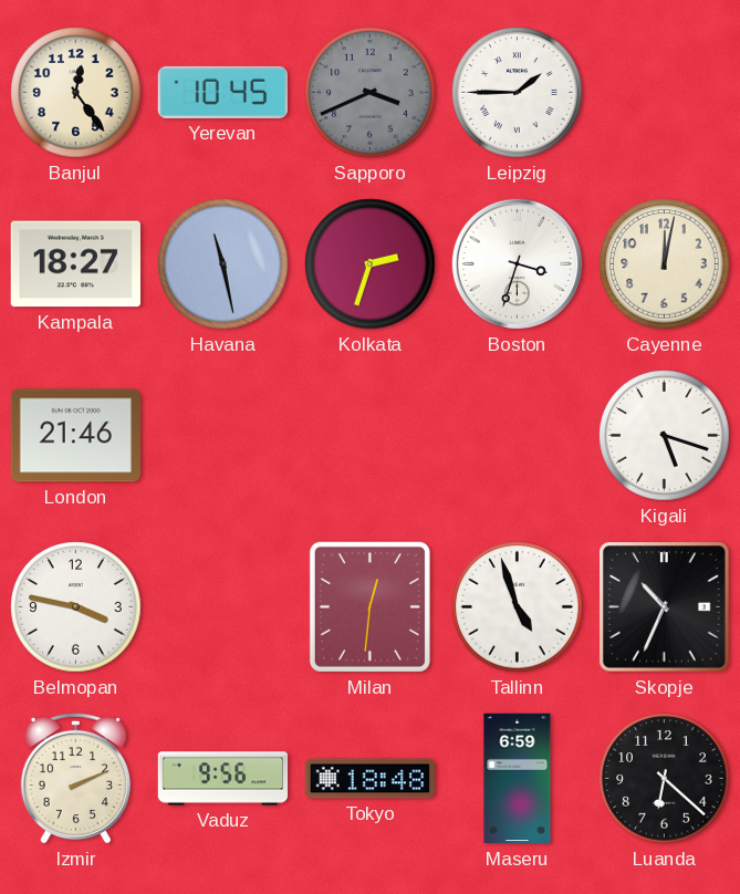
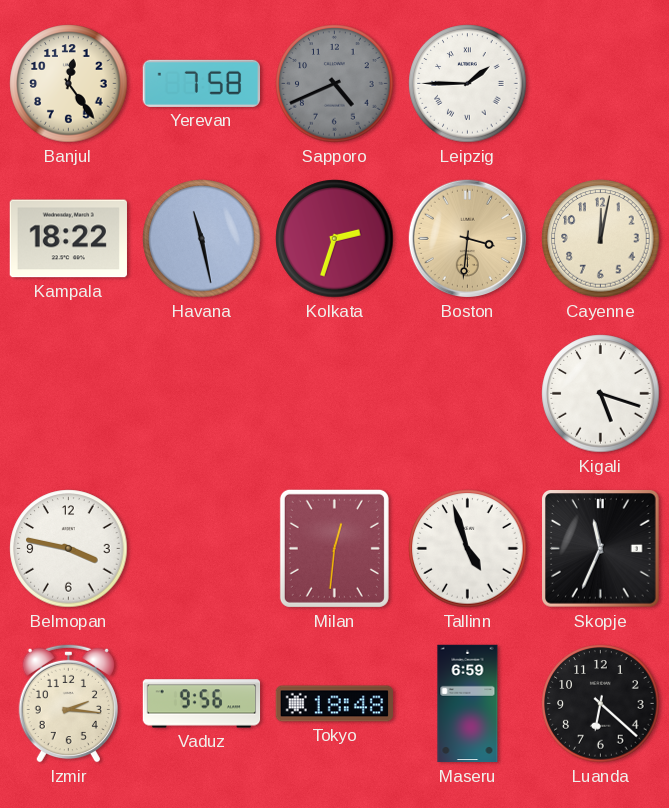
Yerevan: 10:45 -> 7:58 (201, 83)
Sapporo: 3:41 -> 4:41 (335, 84)
Kampala: 18:27 -> 18:22 (68, 239)
Boston: 3:33 -> 3:31 (467, 238)
Boston dial: white -> champagne (467, 238)
London: 21:46 -> none (75, 436)
Skopje: 10:34 -> 11:34 (601, 549)
Izmir: 2:11 -> 2:16 (68, 703)
